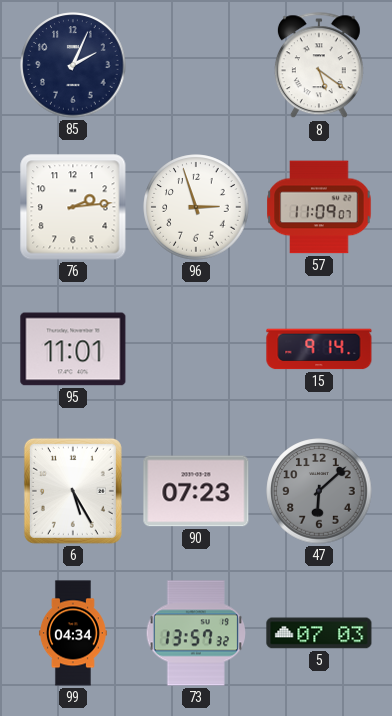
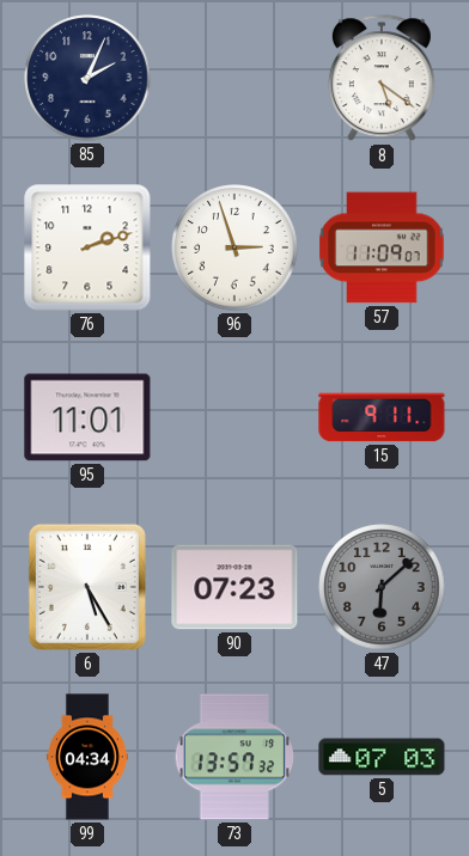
76: 2:14 -> 2:12 (87, 247)
15: 9:14 -> 9:11 (382, 417)
